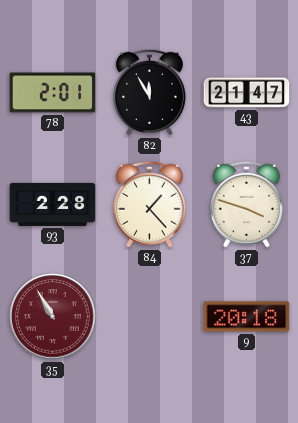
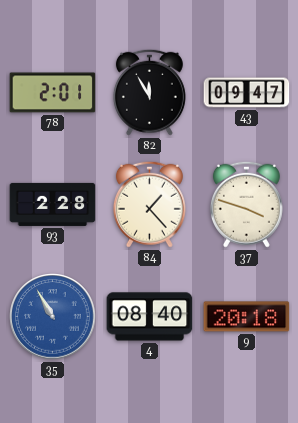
43: 21:47 -> 09:47 (247, 93)
35 dial: burgundy -> blue (53, 317)
4: none -> 08:40 (150, 317)
